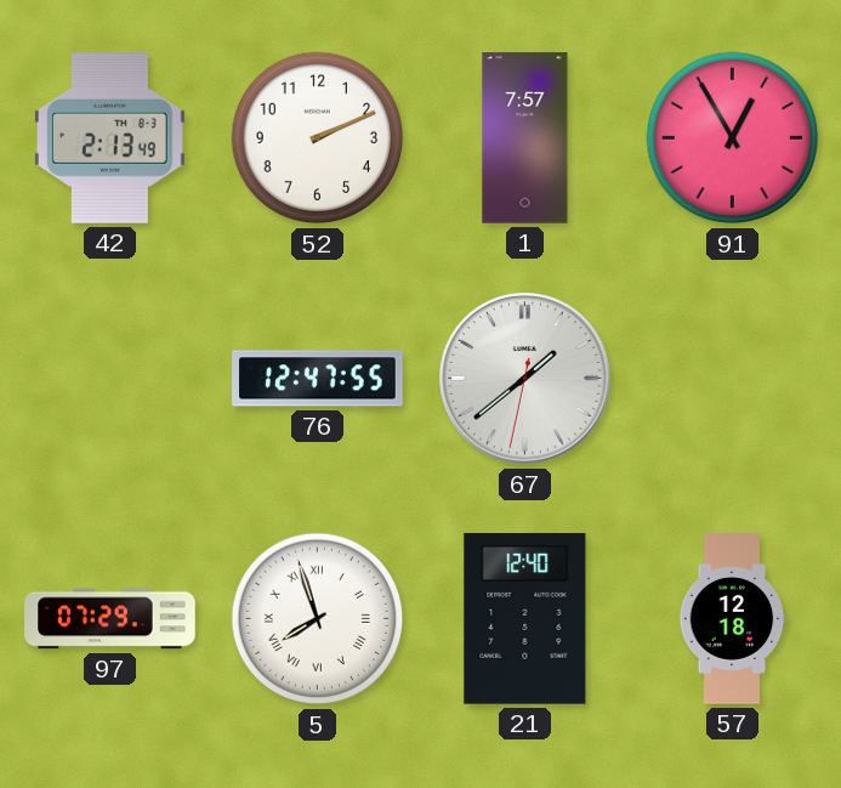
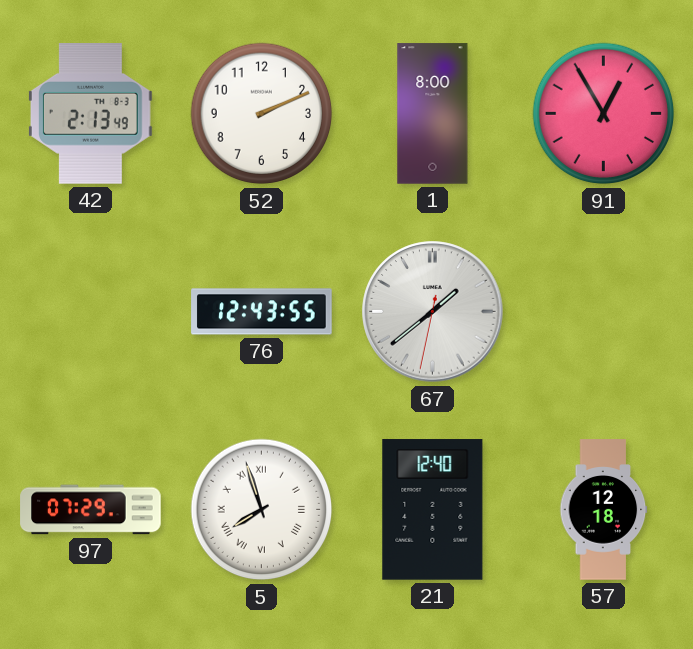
1: 7:57 -> 8:00 (433, 114)
76: 12:47 -> 12:43 (262, 312)
